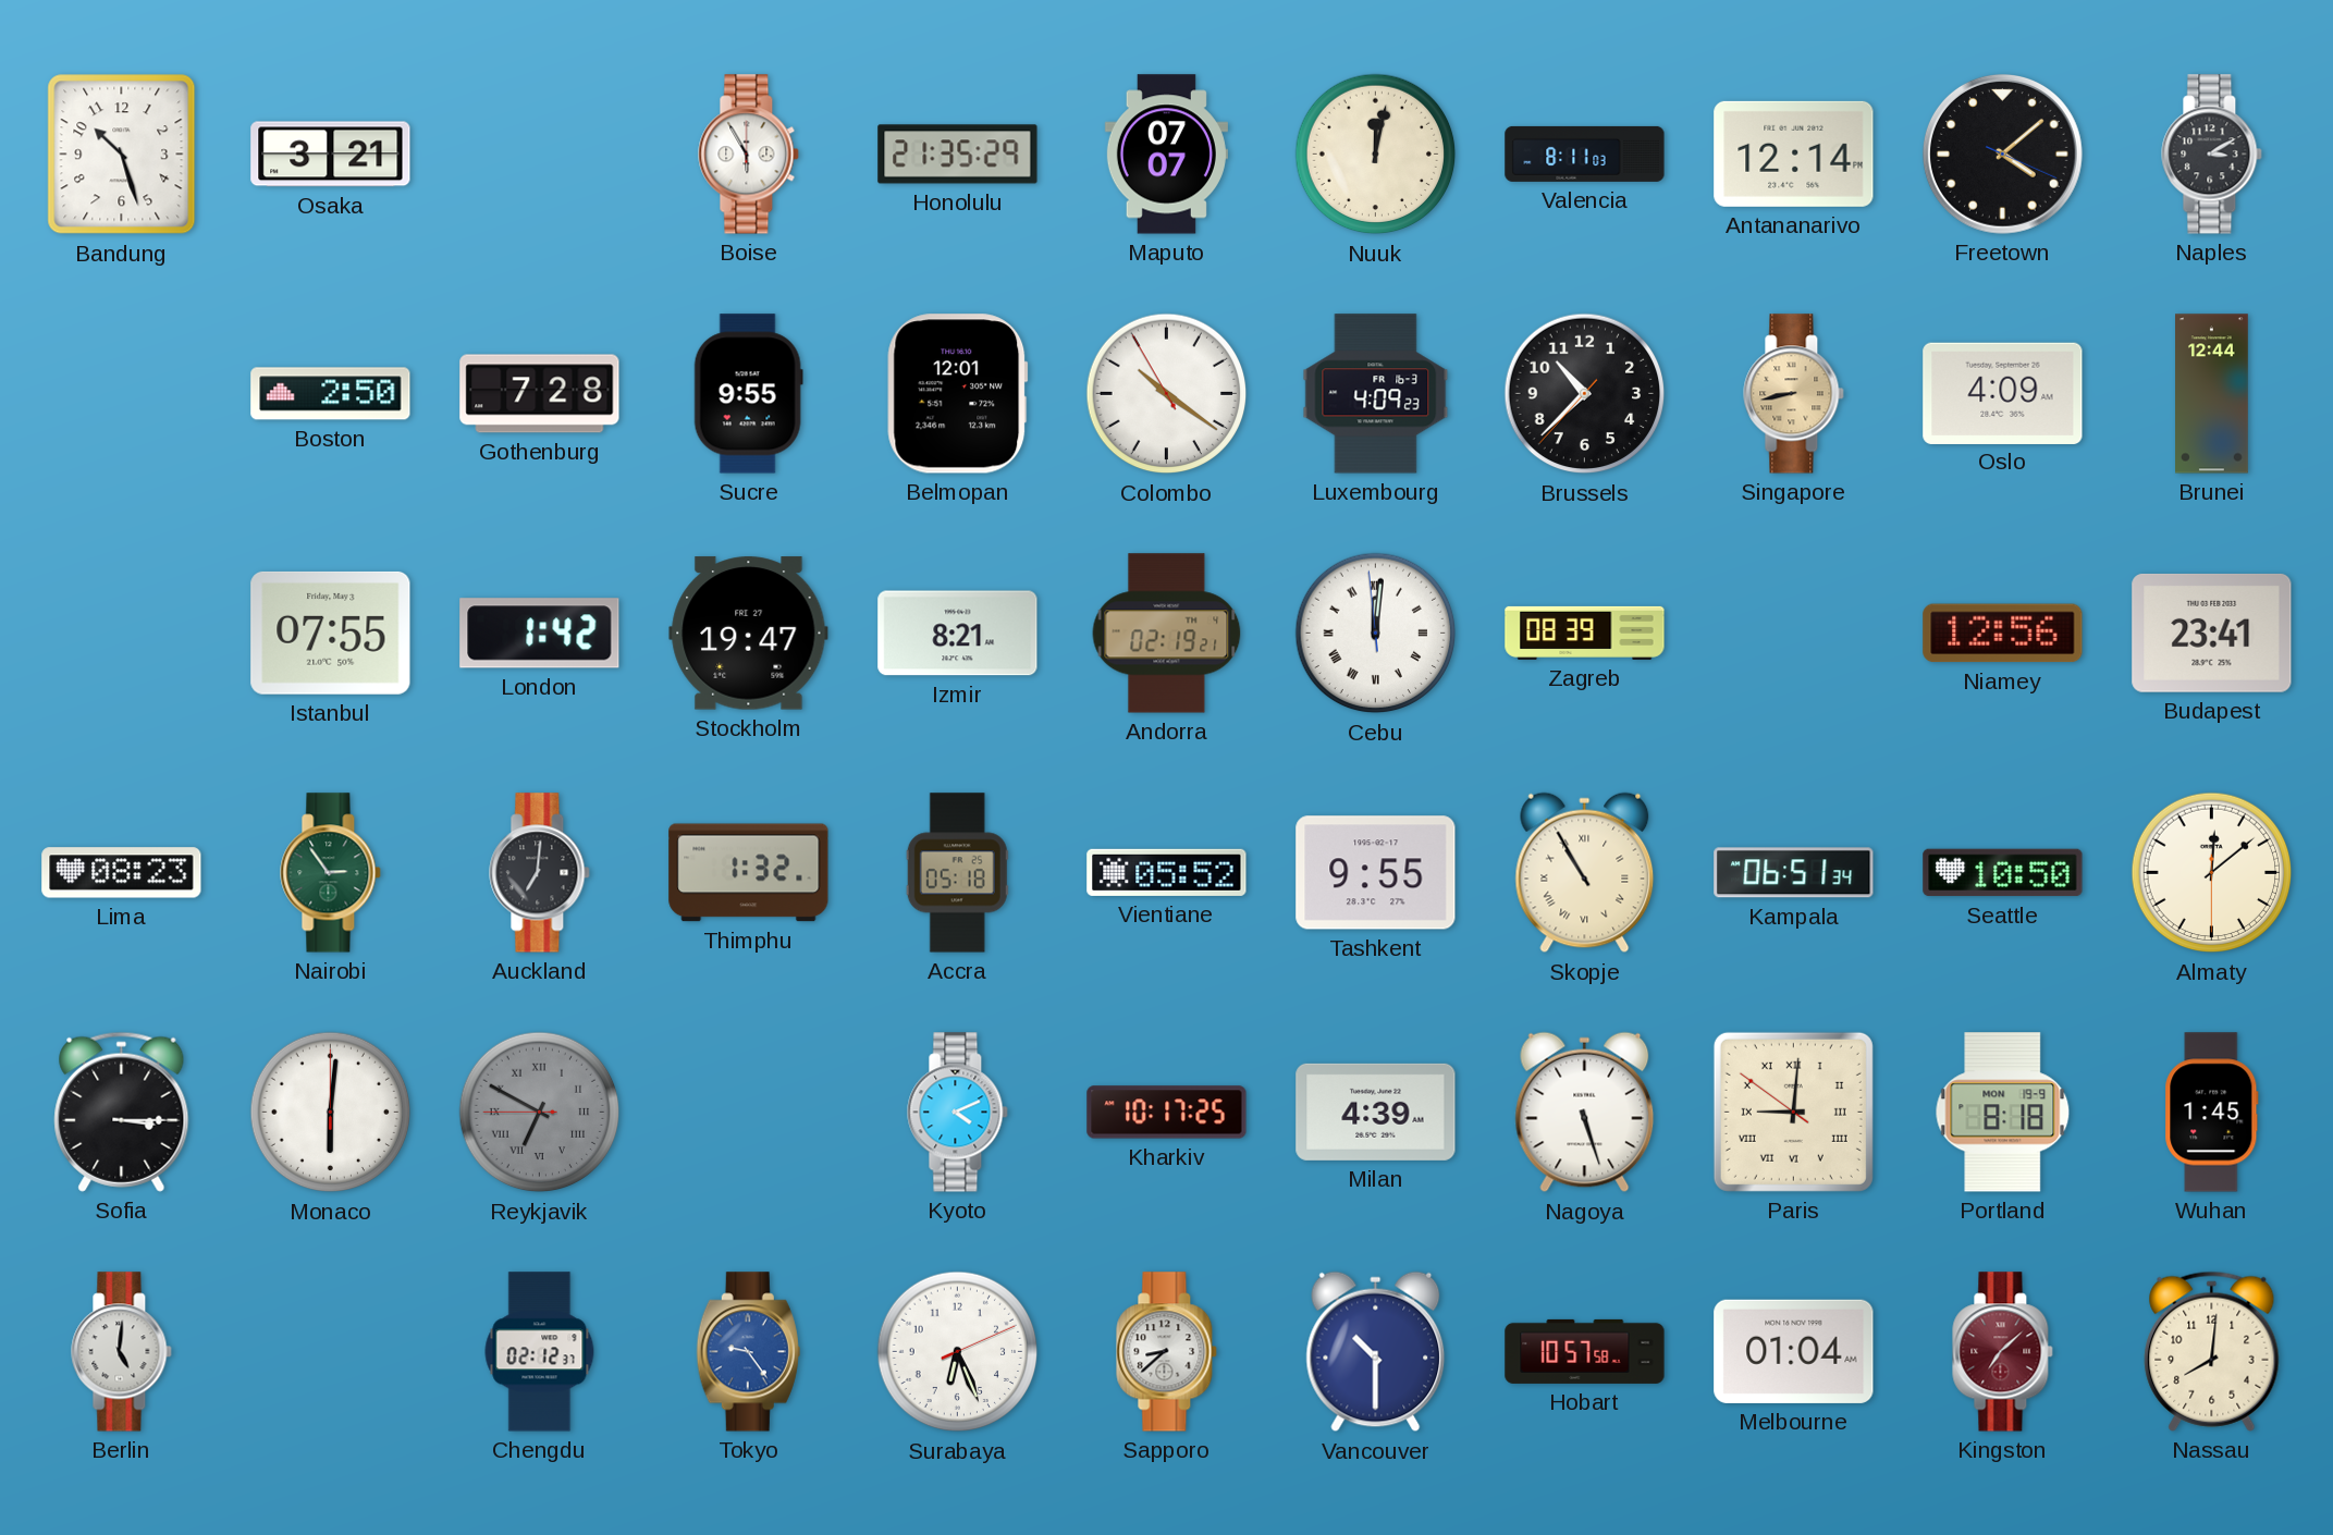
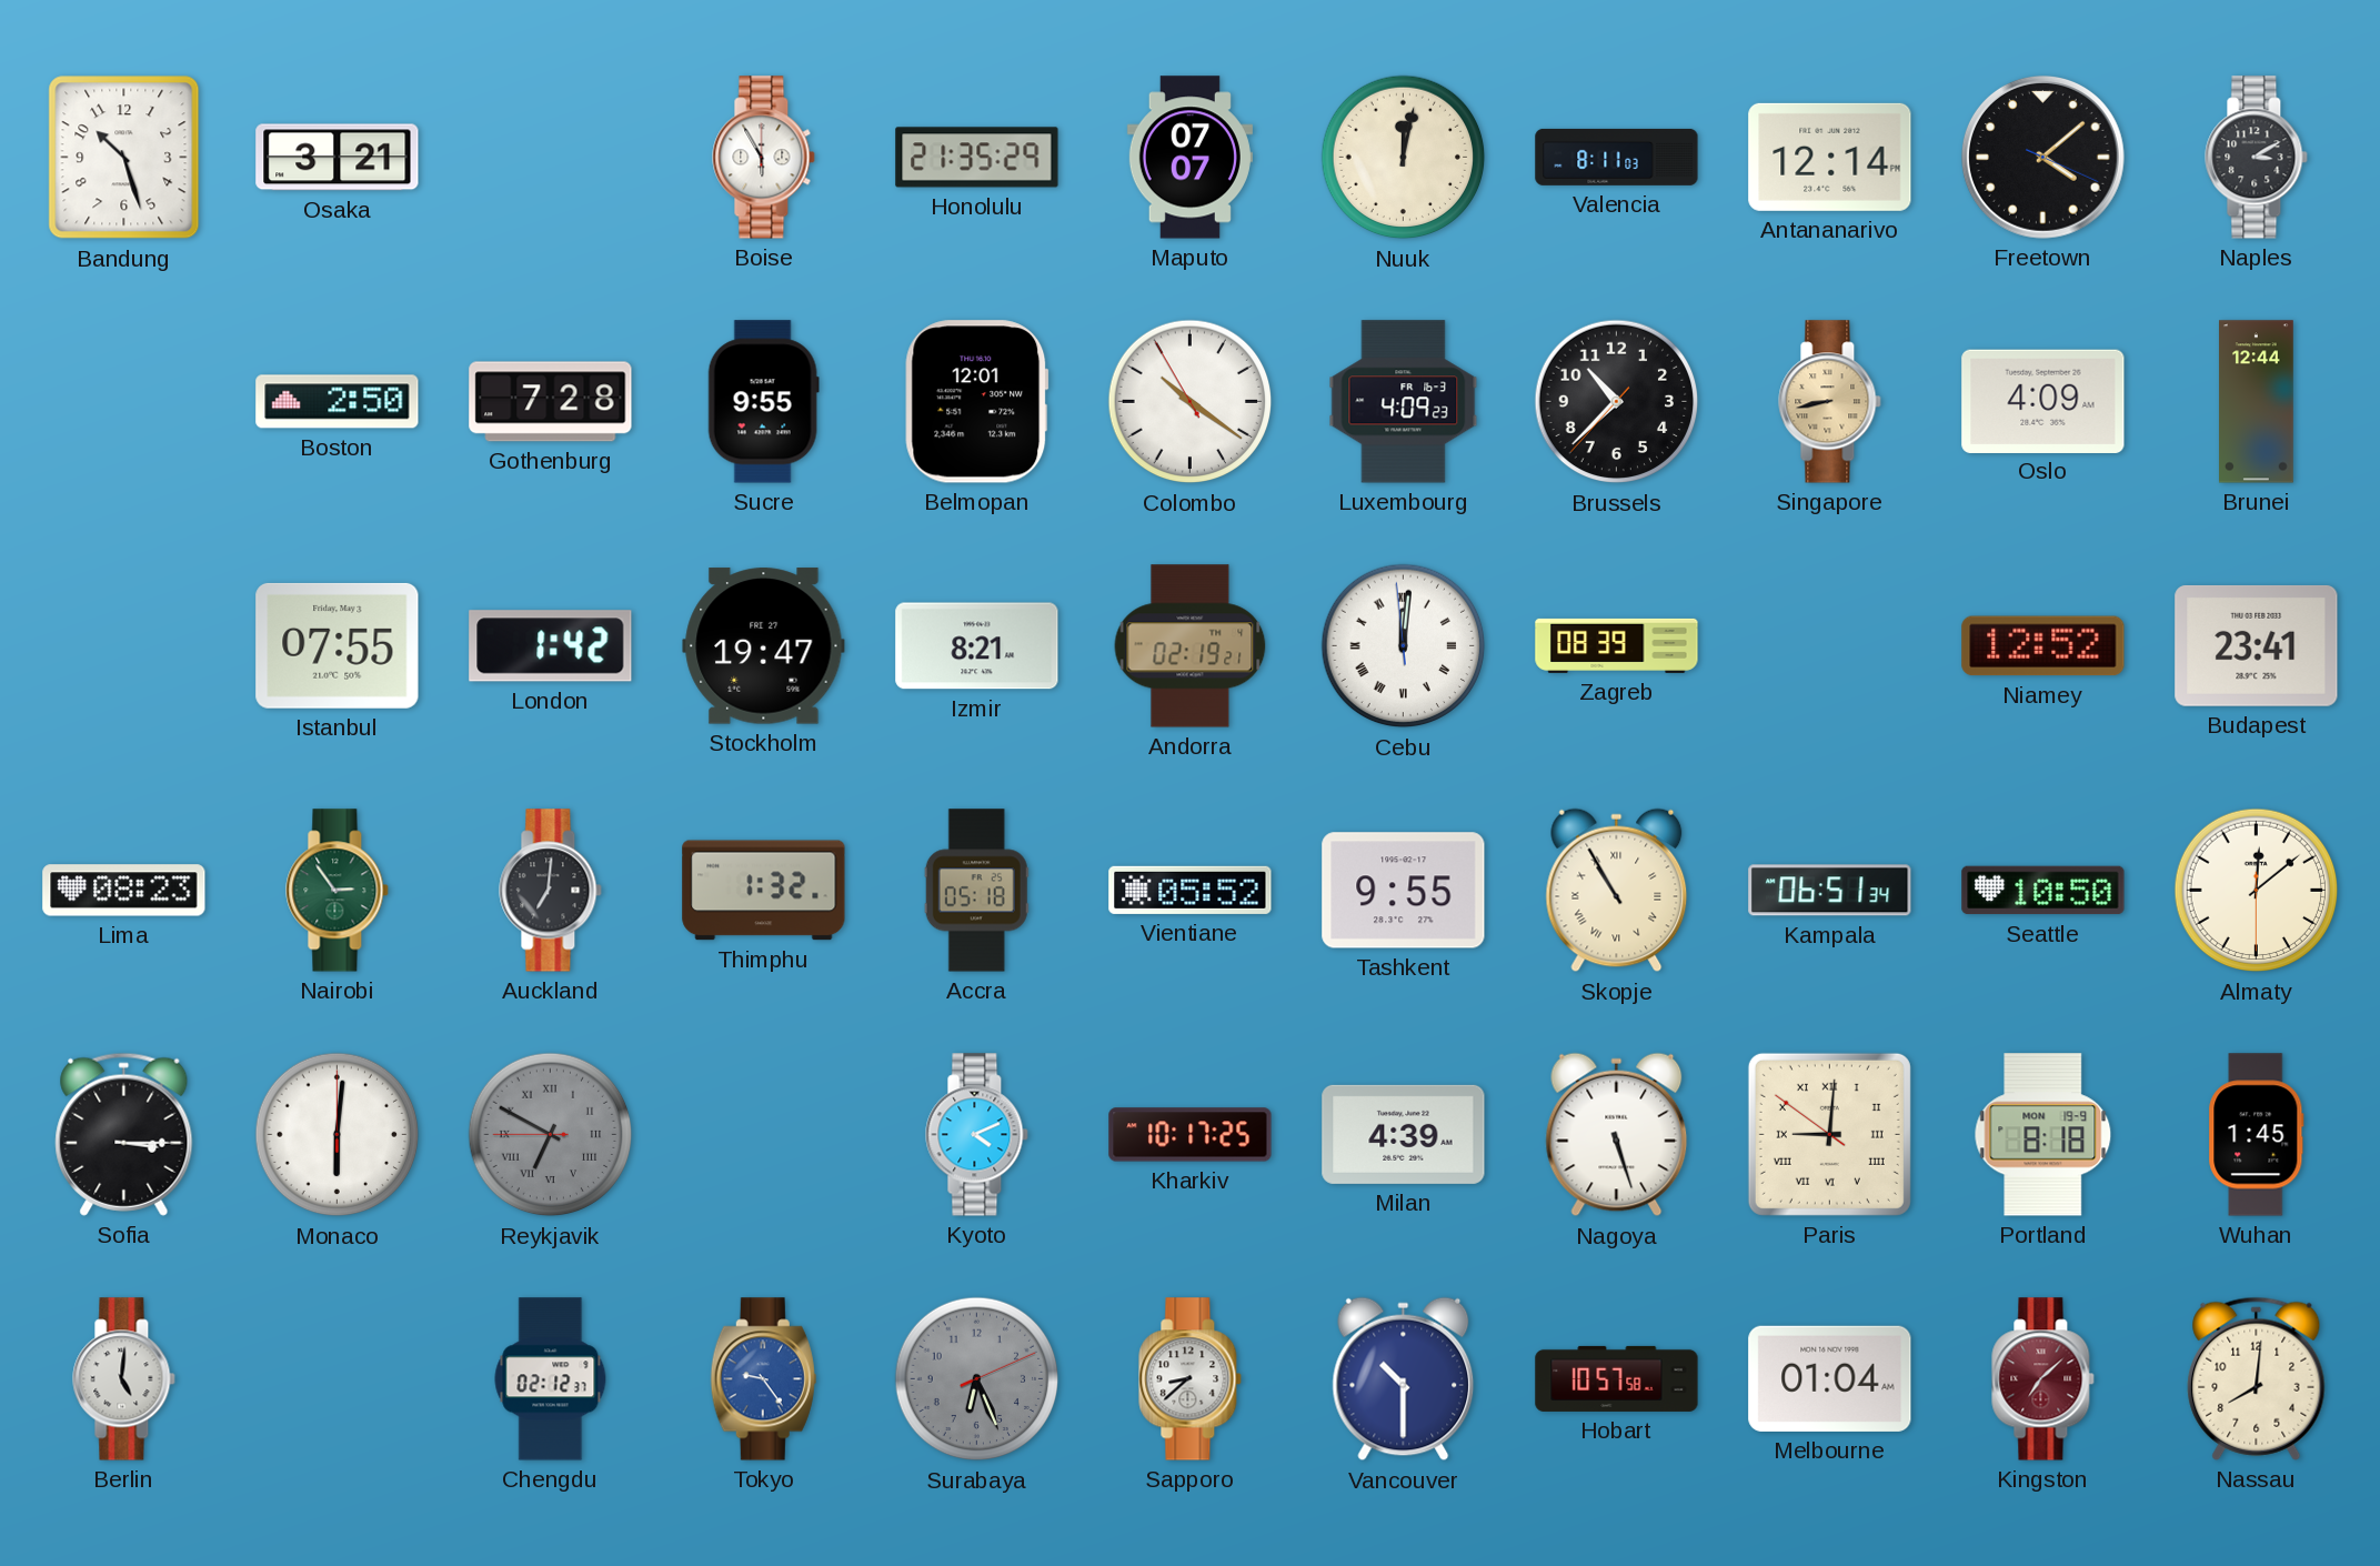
Niamey: 12:56 -> 12:52 (2043, 646)
Surabaya dial: white -> grey (977, 1379)
